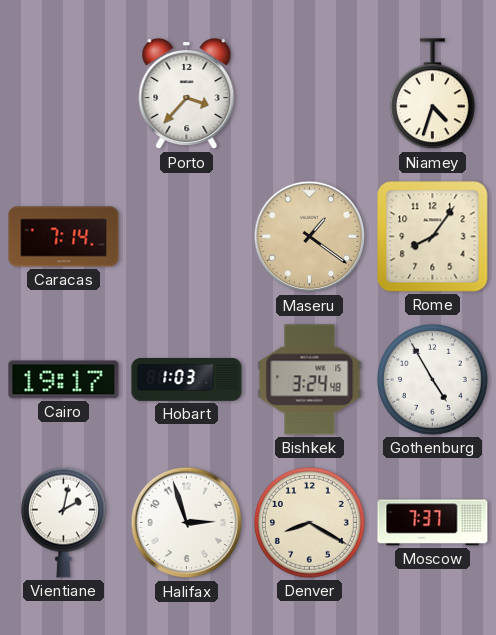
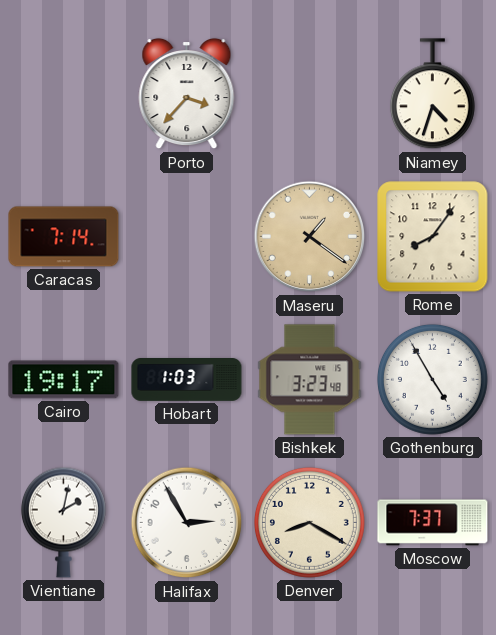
Bishkek: 3:24 -> 3:23 (310, 380)
Halifax: 2:57 -> 2:55 (187, 523)
